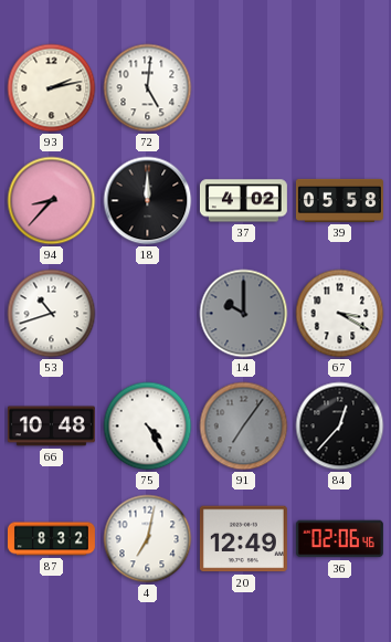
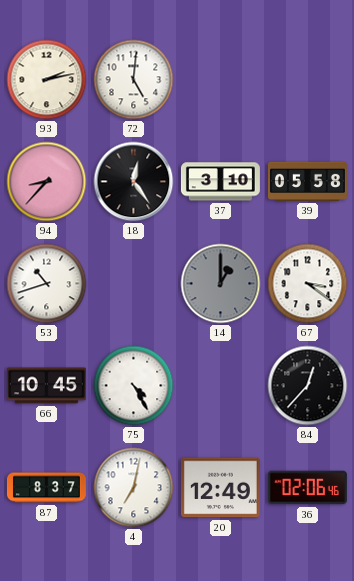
18: 12:00 -> 12:24 (134, 182)
37: 4:02 -> 3:10 (220, 182)
14: 10:00 -> 1:00 (221, 284)
67: 3:20 -> 3:21 (308, 284)
66: 10:48 -> 10:45 (46, 386)
91: 7:06 -> none (244, 427)
87: 8:32 -> 8:37 (46, 488)
